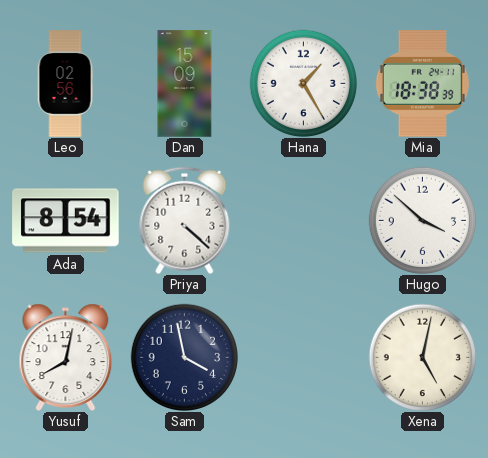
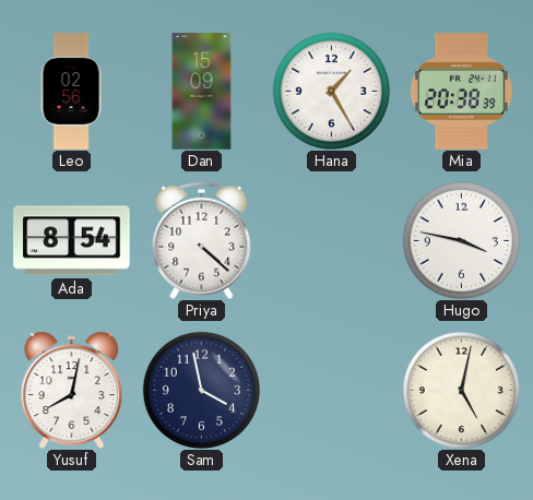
Mia: 18:38 -> 20:38 (461, 92)
Hugo: 3:52 -> 3:47 (461, 240)
